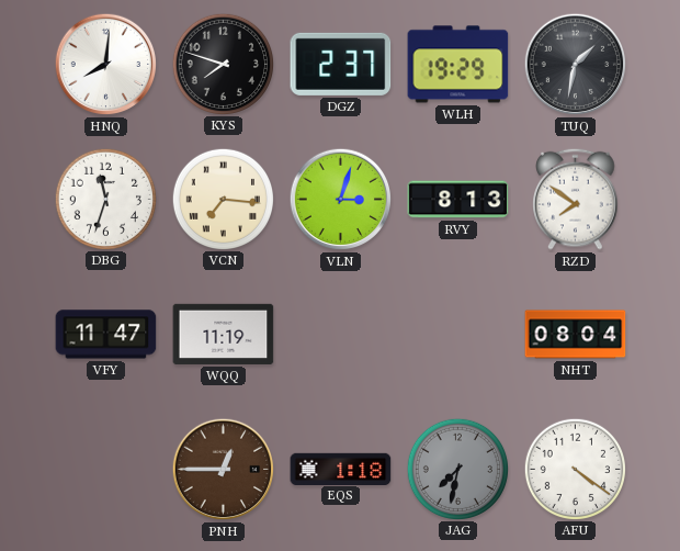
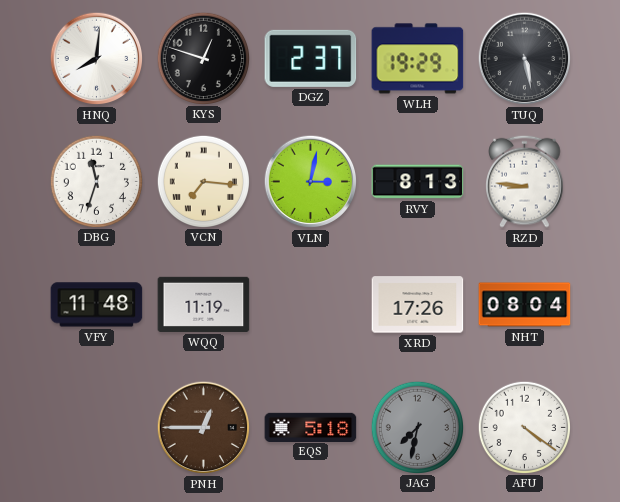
KYS: 7:48 -> 12:48 (203, 58)
TUQ: 1:32 -> 5:28 (525, 59)
VLN: 3:03 -> 3:02 (311, 182)
RZD: 7:51 -> 8:46 (525, 181)
VFY: 11:47 -> 11:48 (97, 305)
XRD: none -> 17:26 (418, 305)
EQS: 1:18 -> 5:18 (311, 427)
